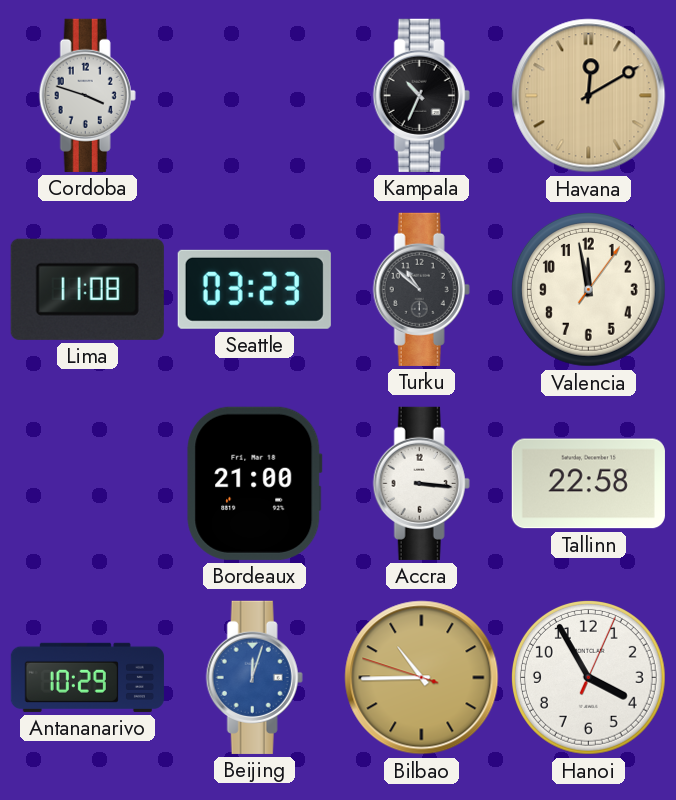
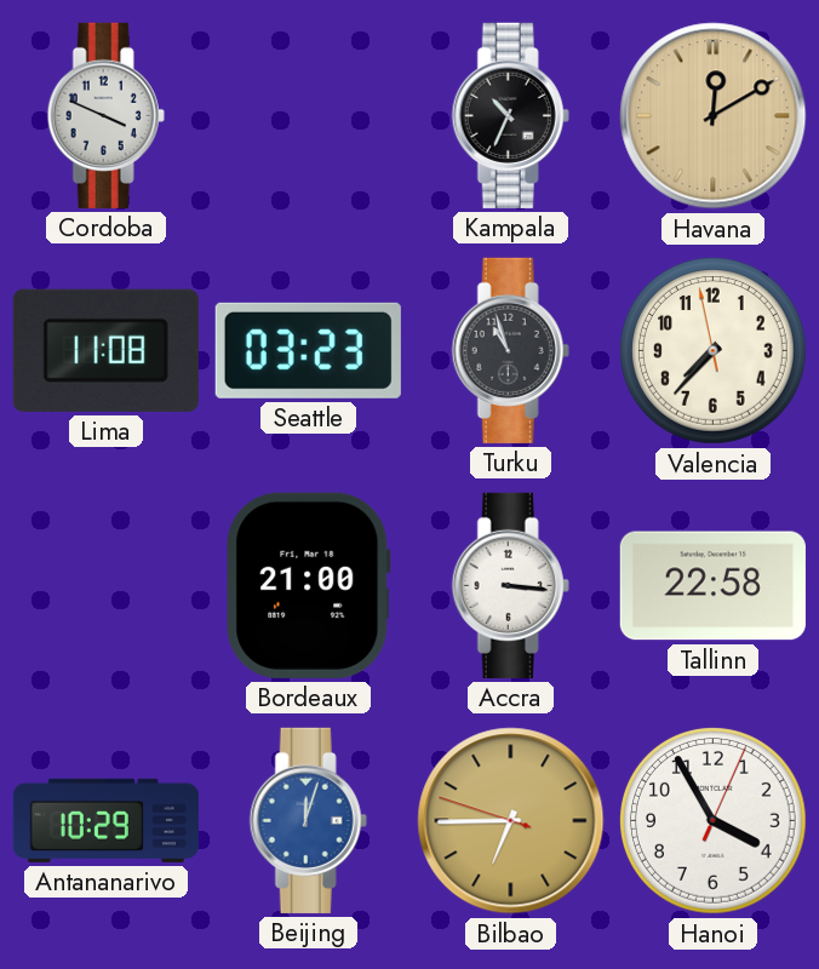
Cordoba: 3:48 -> 3:49 (105, 115)
Turku: 10:52 -> 10:57 (510, 350)
Valencia: 11:58 -> 7:36 (714, 351)
Bilbao: 10:44 -> 6:44 (511, 821)
